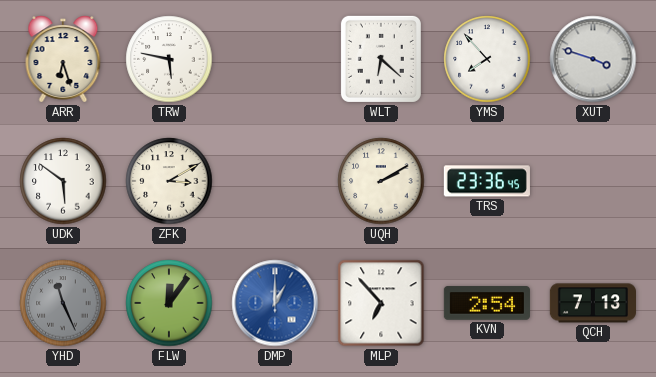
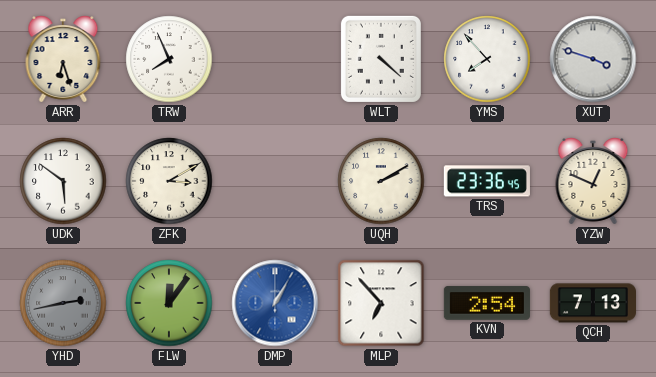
TRW: 5:47 -> 7:56 (169, 59)
WLT: 6:22 -> 4:22 (381, 59)
YZW: none -> 12:49 (593, 181)
YHD: 11:26 -> 2:43 (63, 303)
DMP: 1:00 -> 1:05 (275, 303)
